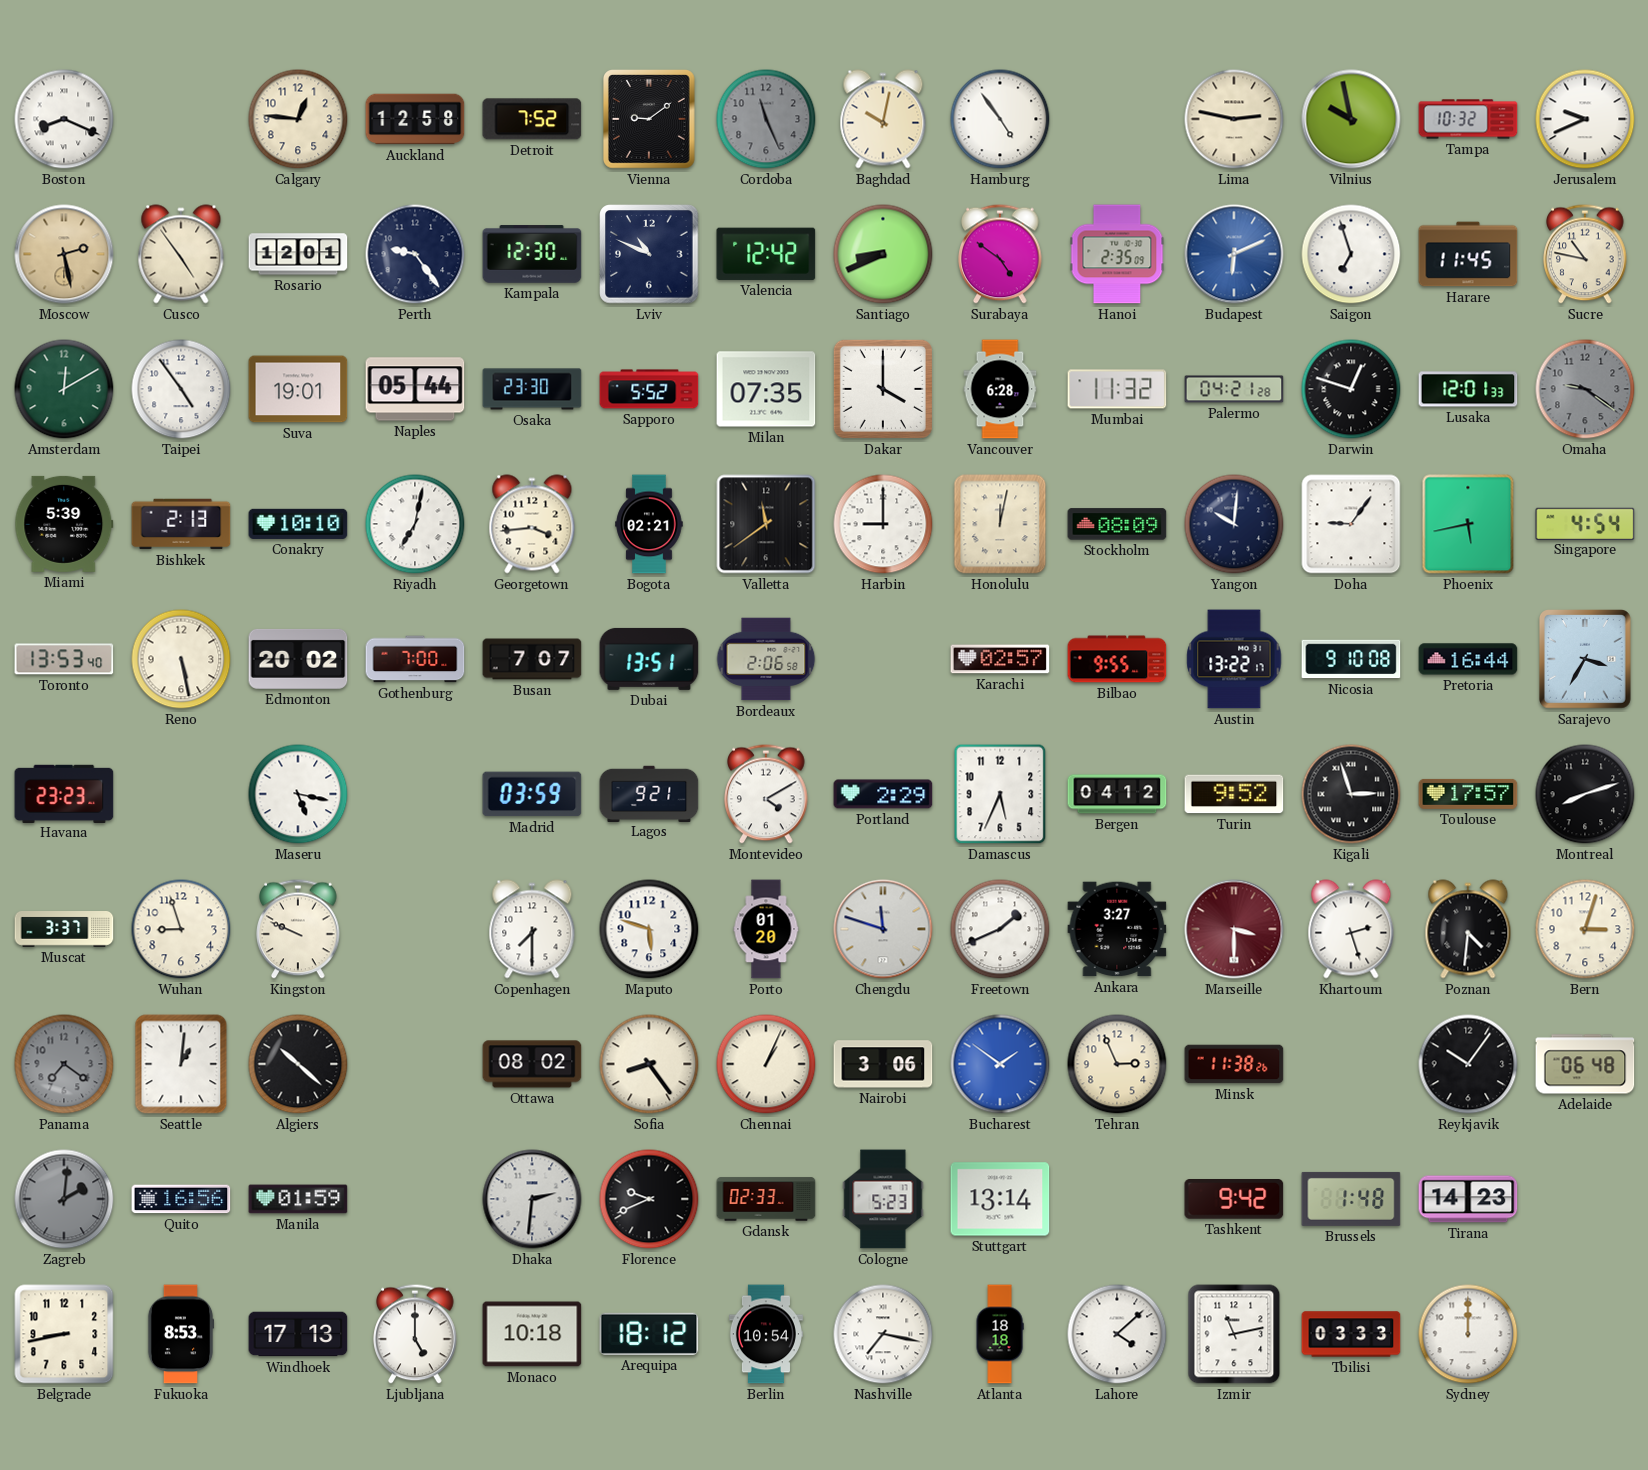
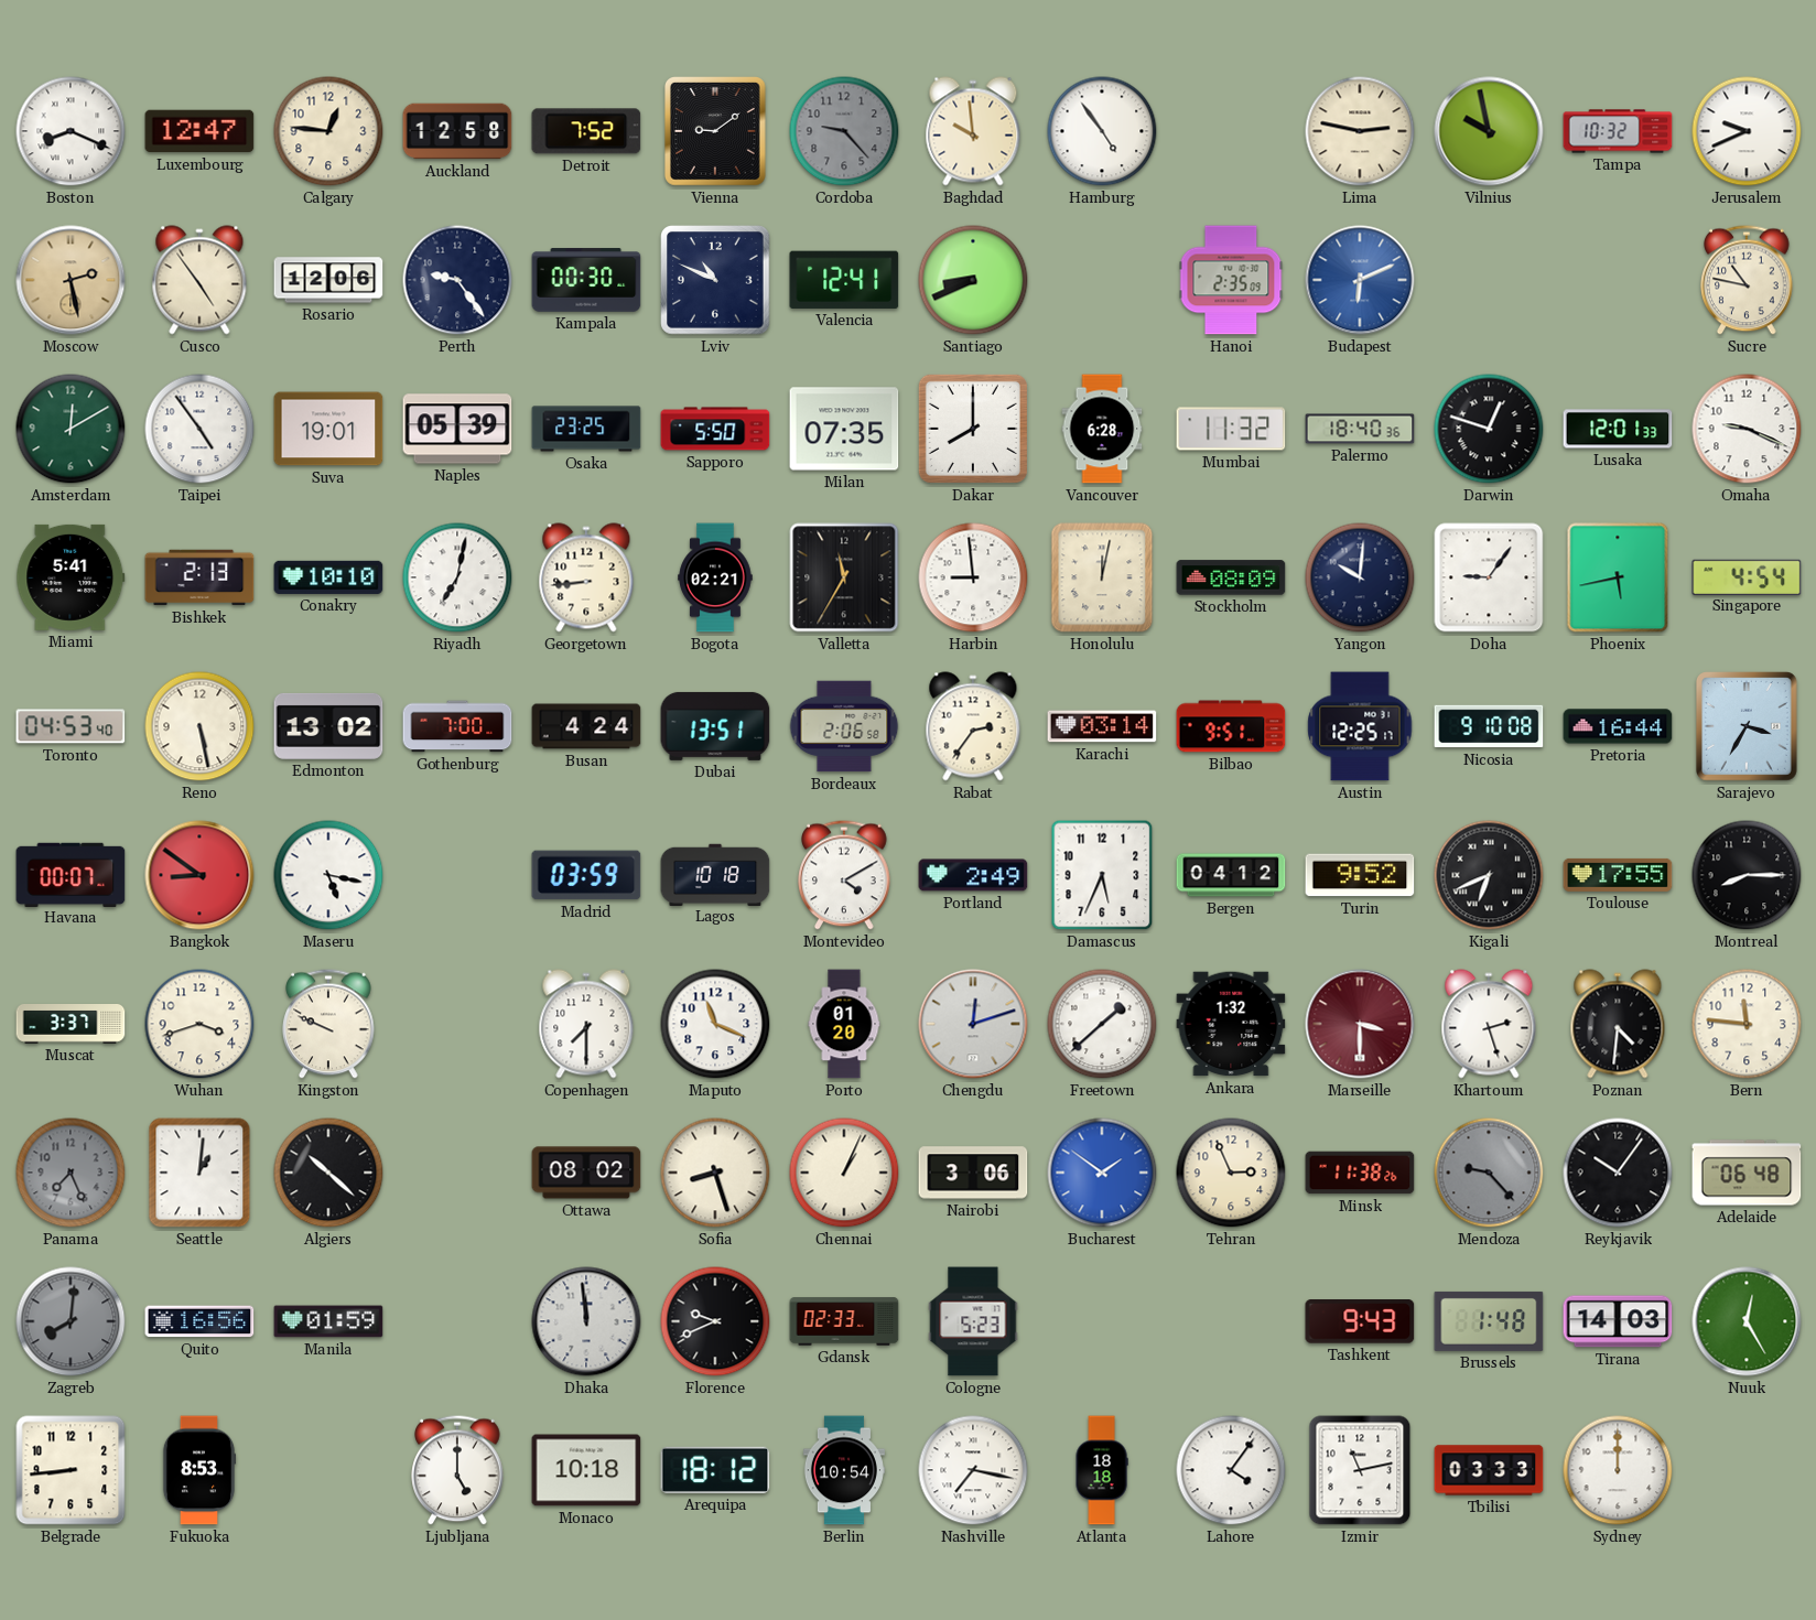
Luxembourg: none -> 12:47 (199, 131)
Cordoba: 11:26 -> 9:23 (844, 131)
Baghdad: 10:02 -> 9:59 (973, 131)
Rosario: 12:01 -> 12:06 (328, 280)
Kampala: 12:30 -> 00:30 (586, 280)
Valencia: 12:42 -> 12:41 (844, 280)
Surabaya: 4:51 -> none (1000, 254)
Saigon: 6:57 -> none (1351, 254)
Harare: 11:45 -> none (1468, 254)
Naples: 05:44 -> 05:39 (457, 429)
Osaka: 23:30 -> 23:25 (586, 429)
Sapporo: 5:52 -> 5:50 (715, 429)
Dakar: 4:00 -> 8:00 (973, 429)
Palermo: 04:21 -> 18:40 (1360, 429)
Omaha: 9:21 -> 9:19 (1747, 429)
Omaha dial: grey -> white (1747, 429)
Miami: 5:39 -> 5:41 (71, 577)
Georgetown: 3:44 -> 8:44 (586, 577)
Valletta: 11:39 -> 11:35 (844, 577)
Harbin: 9:00 -> 8:59 (973, 577)
Toronto: 13:53 -> 04:53 (71, 726)
Edmonton: 20:02 -> 13:02 (328, 726)
Busan: 7:07 -> 4:24 (586, 726)
Rabat: none -> 2:36 (973, 726)
Karachi: 02:57 -> 03:14 (1102, 726)
Bilbao: 9:55 -> 9:51 (1231, 726)
Austin: 13:22 -> 12:25 (1360, 726)
Havana: 23:23 -> 00:07 (71, 874)
Bangkok: none -> 8:51 (199, 875)
Lagos: 9:21 -> 10:18 (715, 874)
Portland: 2:29 -> 2:49 (973, 875)
Kigali: 2:57 -> 6:41 (1489, 875)
Toulouse: 17:57 -> 17:55 (1618, 875)
Montreal: 8:12 -> 8:15 (1747, 875)
Wuhan: 8:57 -> 3:42 (199, 1024)
Maputo: 5:48 -> 11:19 (715, 1024)
Chengdu: 11:48 -> 12:12 (973, 1024)
Freetown: 1:41 -> 1:38 (1102, 1024)
Ankara: 3:27 -> 1:32 (1231, 1024)
Bern: 3:03 -> 11:46 (1747, 1024)
Panama: 7:21 -> 7:26 (71, 1173)
Sofia: 8:24 -> 8:27 (715, 1173)
Mendoza: none -> 9:23 (1489, 1173)
Zagreb: 2:01 -> 8:01 (71, 1321)
Dhaka: 2:31 -> 11:59 (586, 1321)
Stuttgart: 13:14 -> none (1000, 1199)
Tashkent: 9:42 -> 9:43 (1360, 1322)
Tirana: 14:23 -> 14:03 (1618, 1321)
Nuuk: none -> 12:25 (1747, 1321)
Belgrade: 8:43 -> 8:44 (71, 1470)
Windhoek: 17:13 -> none (298, 1334)
Lahore: 4:08 -> 4:06 (1231, 1470)
